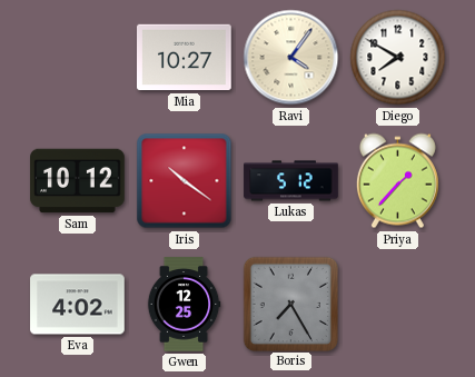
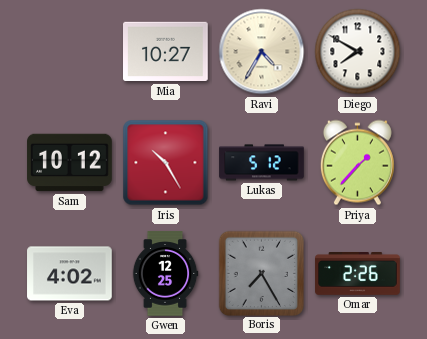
Ravi: 4:06 -> 4:35 (262, 52)
Iris: 10:21 -> 10:25 (166, 163)
Omar: none -> 2:26 (358, 274)
